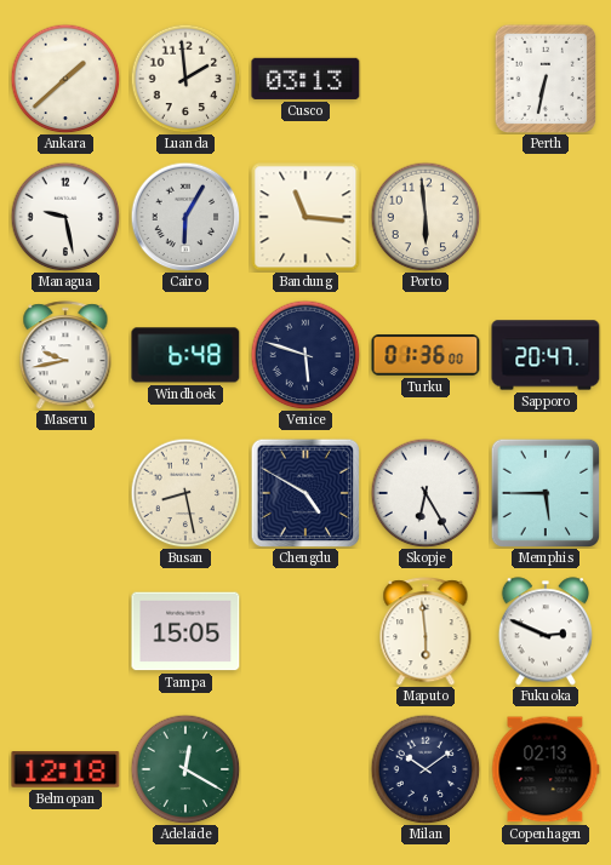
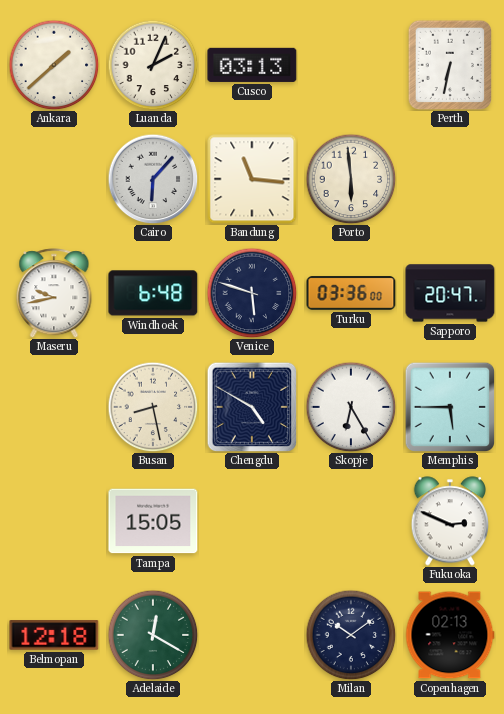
Luanda: 1:59 -> 2:04 (153, 65)
Managua: 9:28 -> none (65, 217)
Cairo: 6:05 -> 6:07 (153, 179)
Turku: 01:36 -> 03:36 (351, 293)
Maputo: 5:59 -> none (426, 631)
